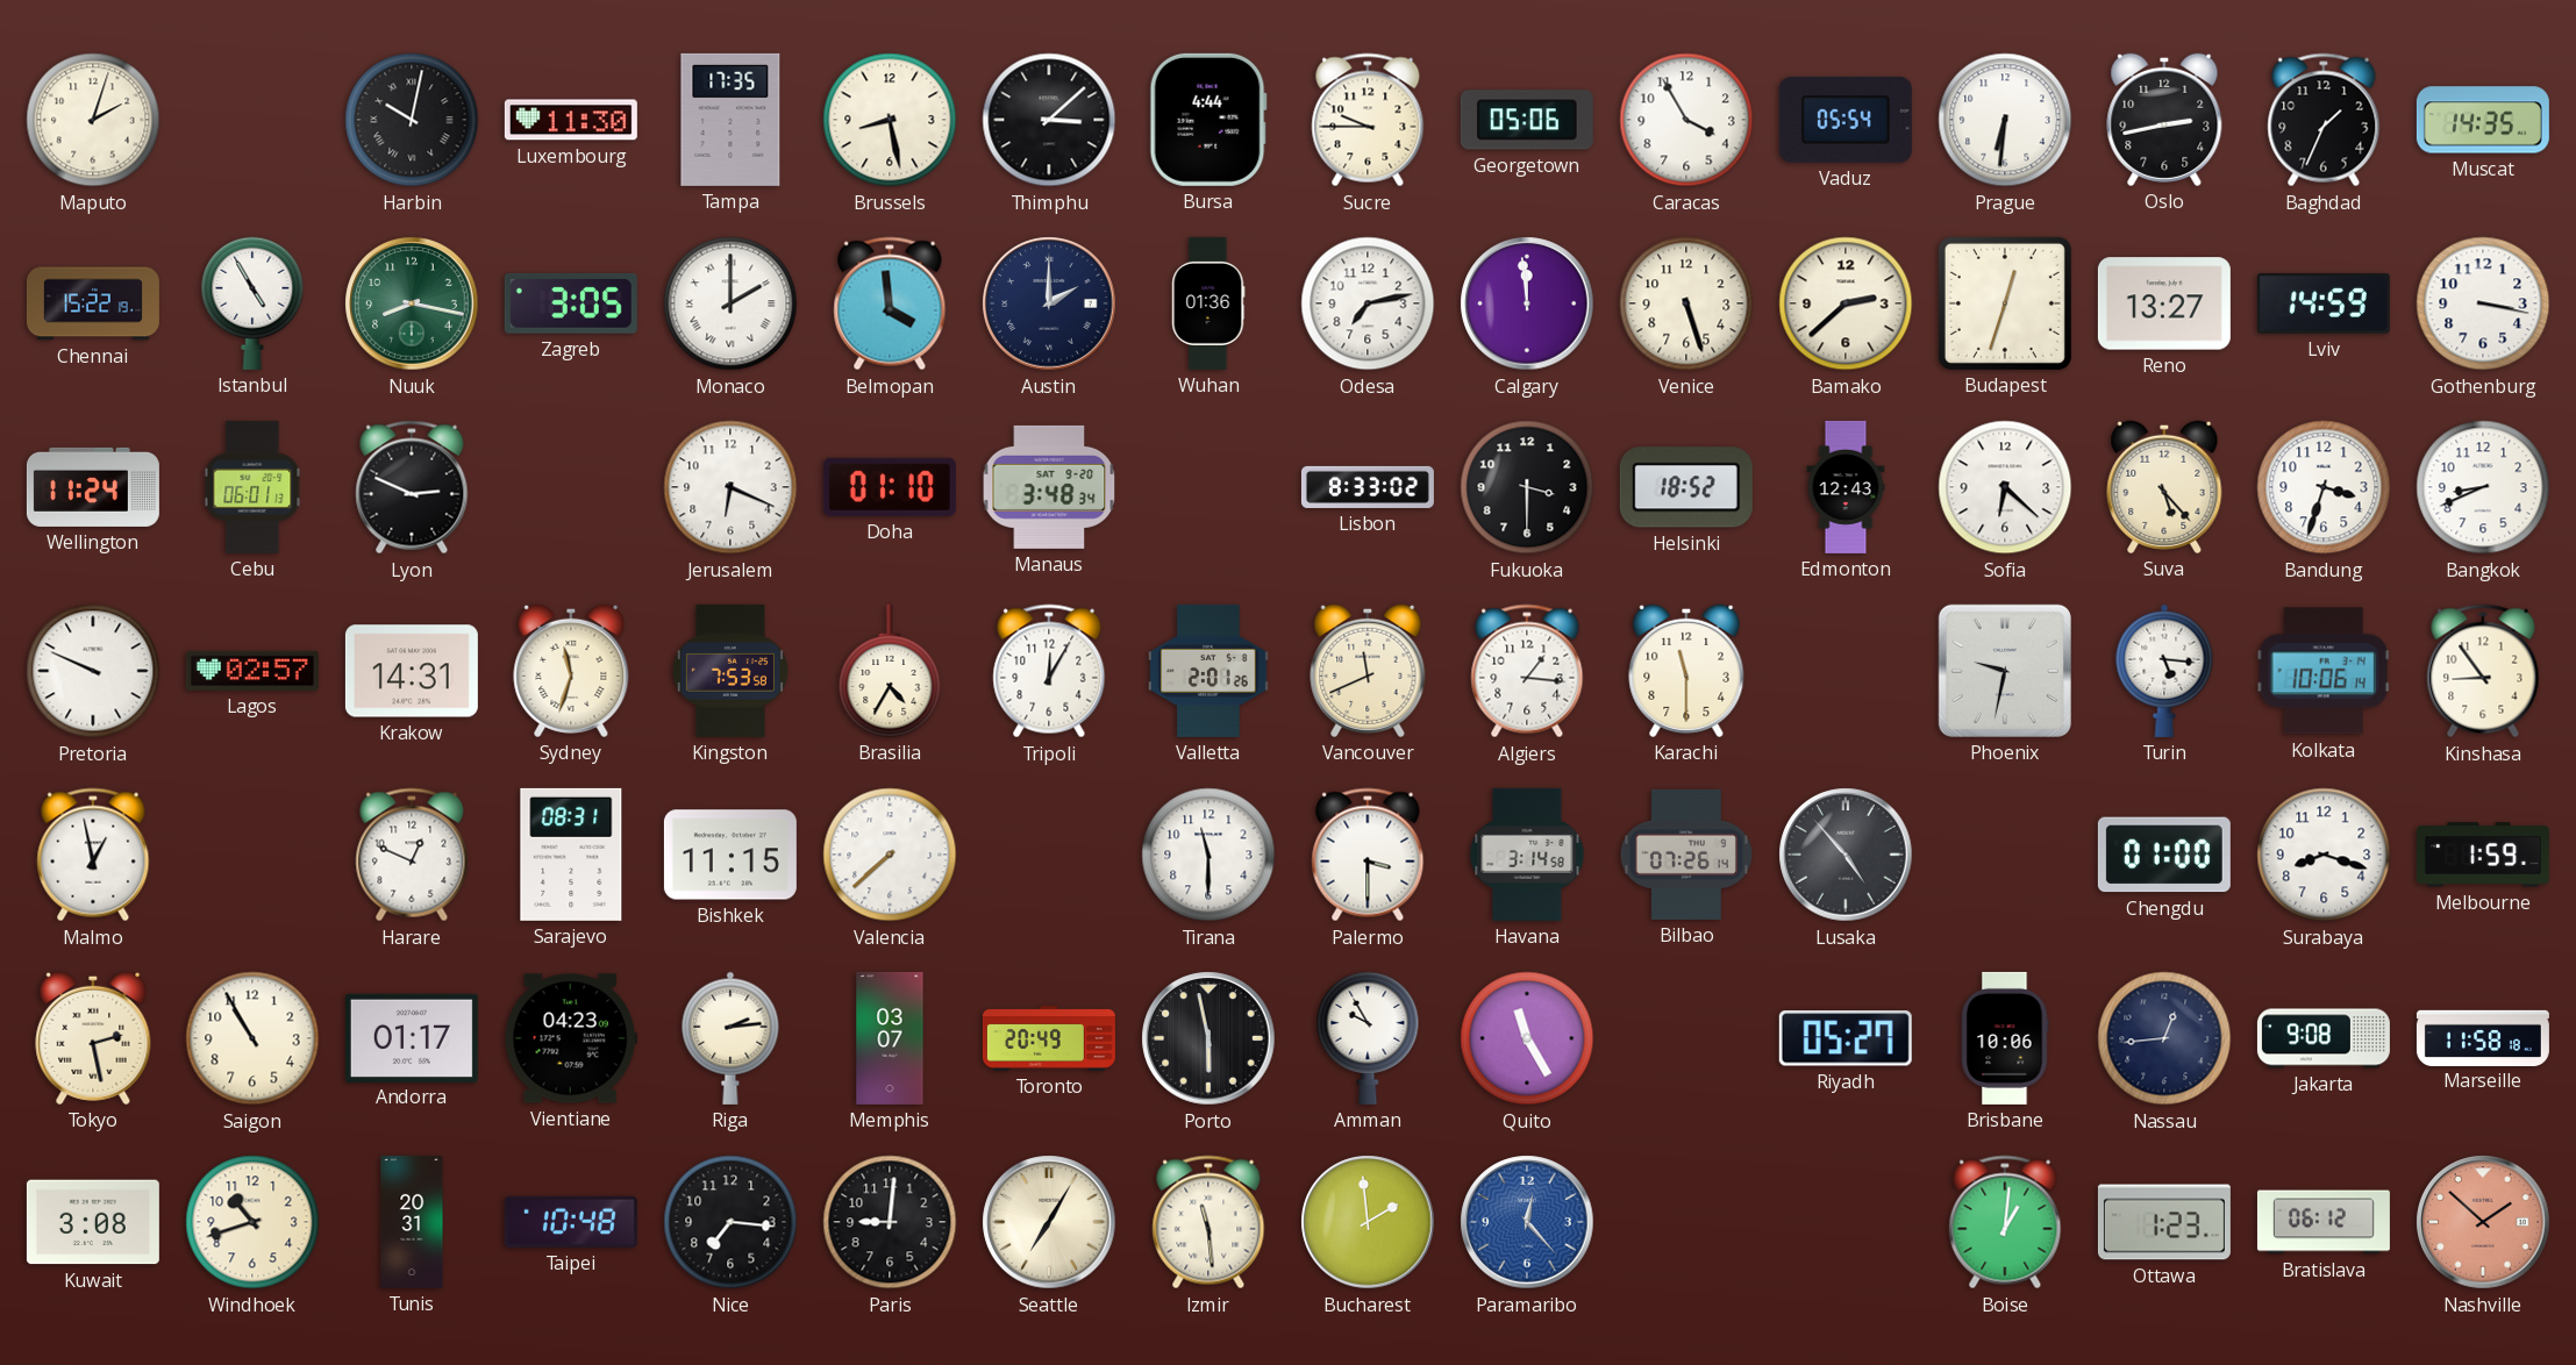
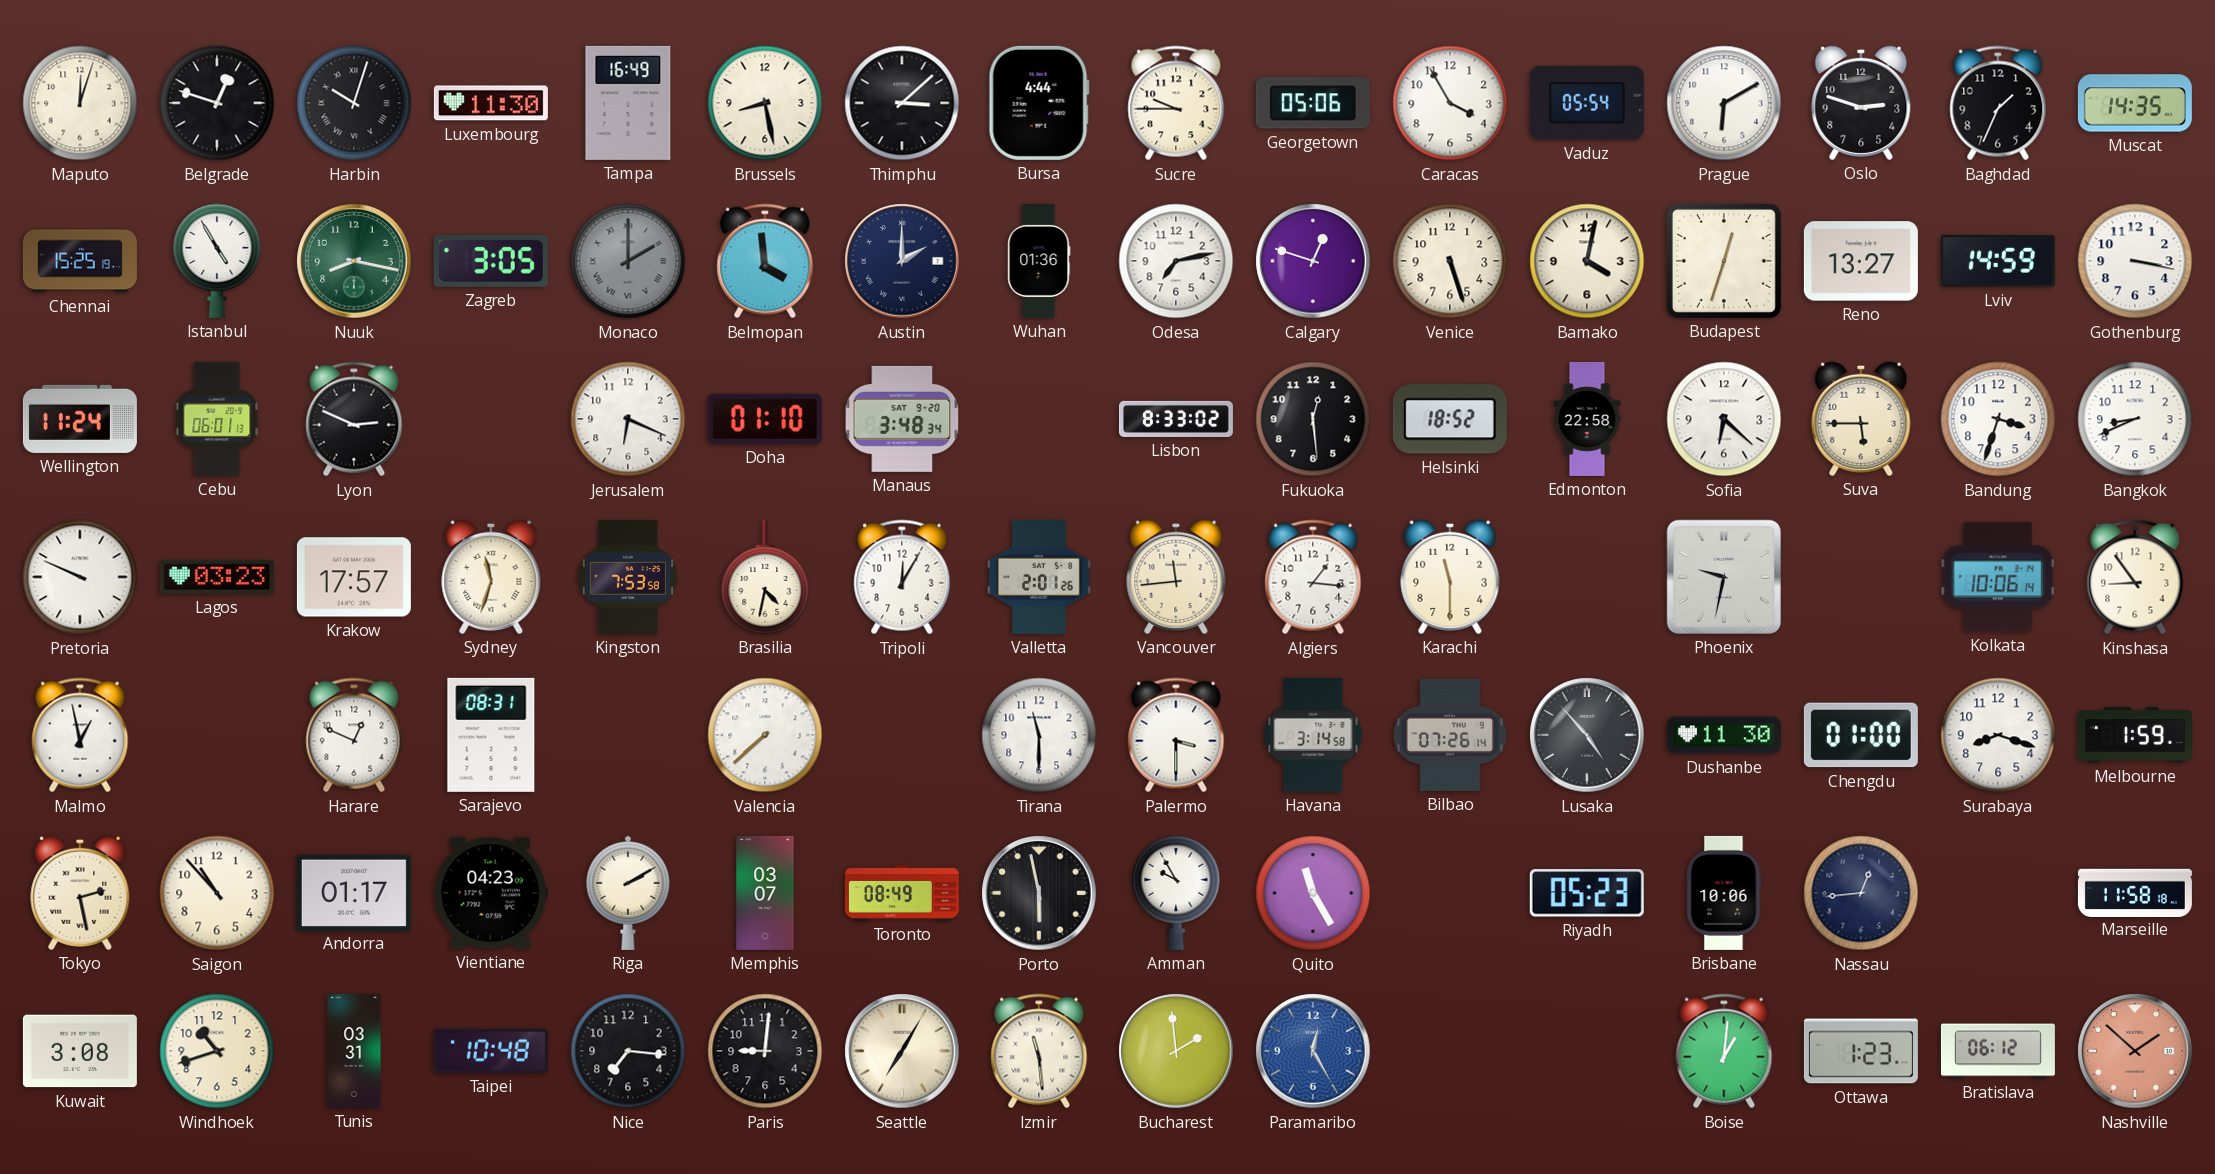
Maputo: 2:03 -> 12:03 (80, 103)
Belgrade: none -> 12:48 (217, 103)
Harbin: 10:02 -> 10:03 (354, 103)
Tampa: 17:35 -> 16:49 (628, 103)
Prague: 6:31 -> 6:10 (1724, 103)
Oslo: 2:43 -> 2:48 (1861, 103)
Chennai: 15:22 -> 15:25 (80, 261)
Monaco dial: white -> grey (628, 261)
Calgary: 11:59 -> 12:48 (1313, 261)
Bamako: 2:38 -> 4:02 (1587, 261)
Fukuoka: 3:30 -> 12:29 (1313, 419)
Edmonton: 12:43 -> 22:58 (1587, 419)
Suva: 5:23 -> 5:45 (1861, 419)
Lagos: 02:57 -> 03:23 (217, 577)
Krakow: 14:31 -> 17:57 (354, 577)
Brasilia: 4:35 -> 4:32 (765, 577)
Vancouver: 11:41 -> 11:44 (1176, 577)
Turin: 5:16 -> none (2164, 671)
Bishkek: 11:15 -> none (730, 855)
Dushanbe: none -> 11:30 (1724, 735)
Saigon: 10:55 -> 10:53 (217, 893)
Riga: 2:14 -> 2:10 (628, 893)
Toronto: 20:49 -> 08:49 (902, 894)
Riyadh: 05:27 -> 05:23 (1587, 893)
Jakarta: 9:08 -> none (2324, 1038)
Tunis: 20:31 -> 03:31 (354, 1051)
Paramaribo: 12:23 -> 12:25 (1313, 1051)
